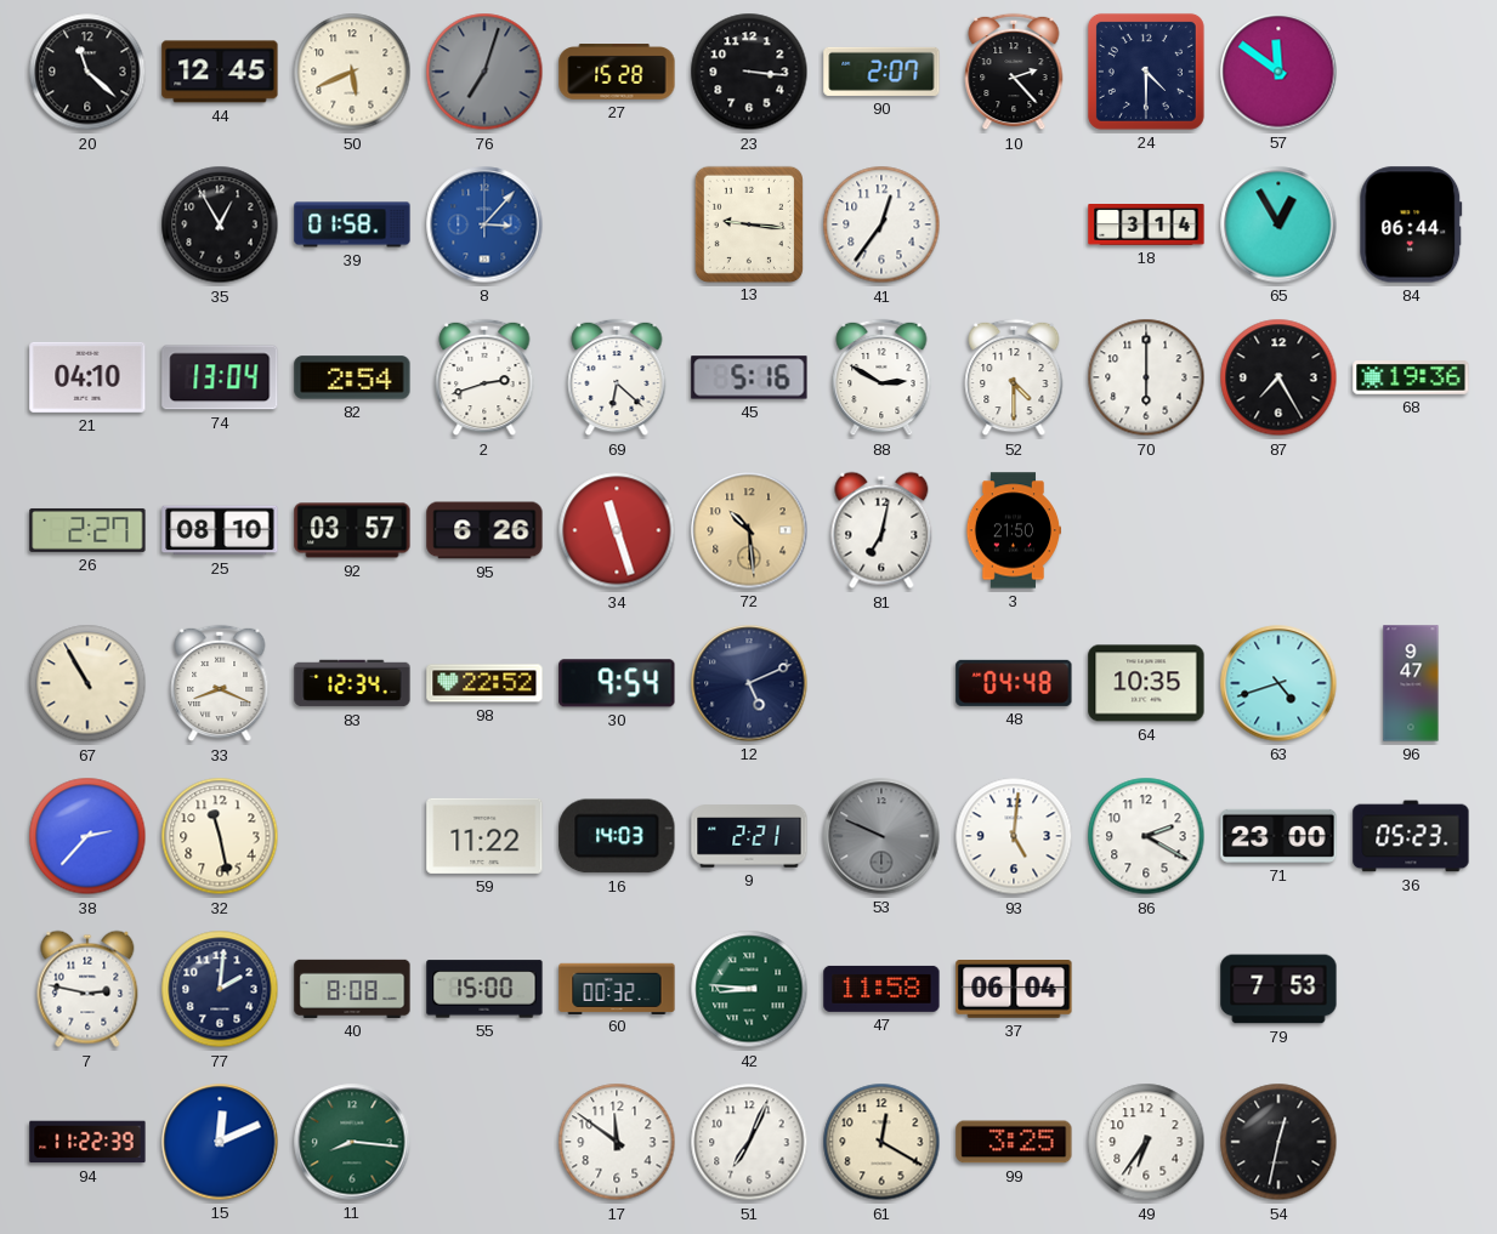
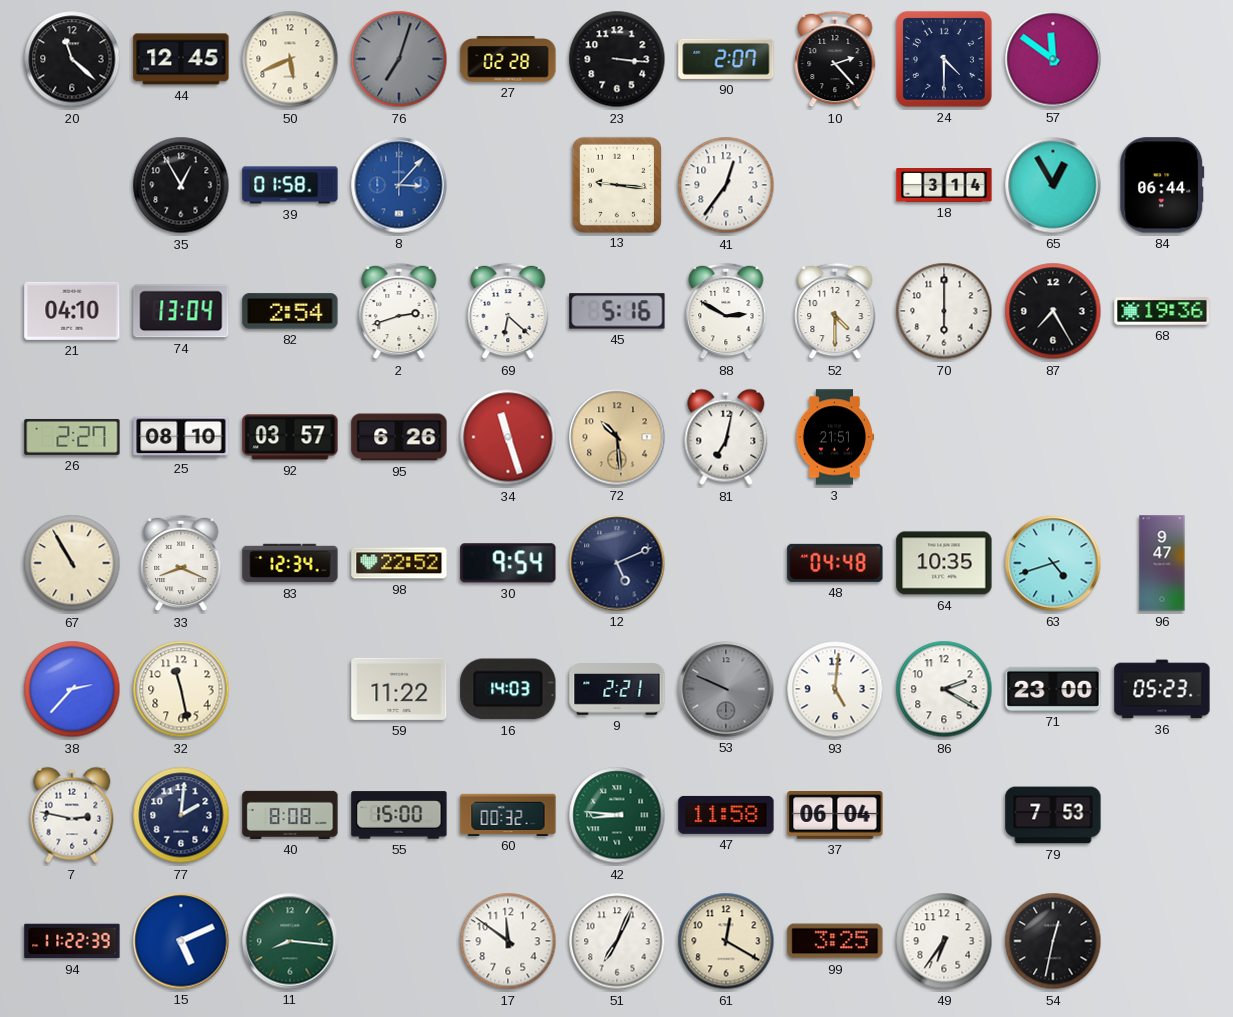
27: 15:28 -> 02:28 (508, 59)
3: 21:50 -> 21:51 (834, 437)
15: 12:11 -> 5:11 (181, 941)
